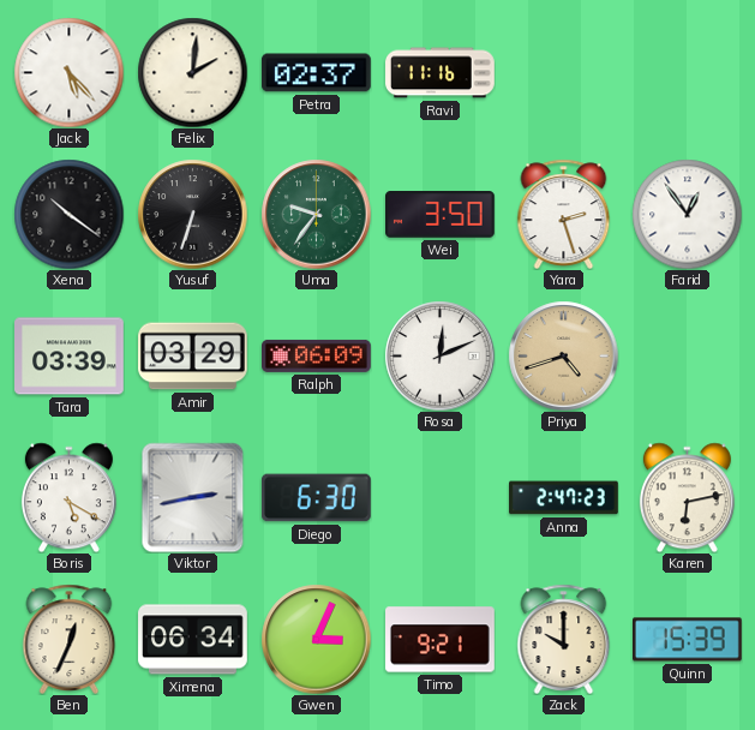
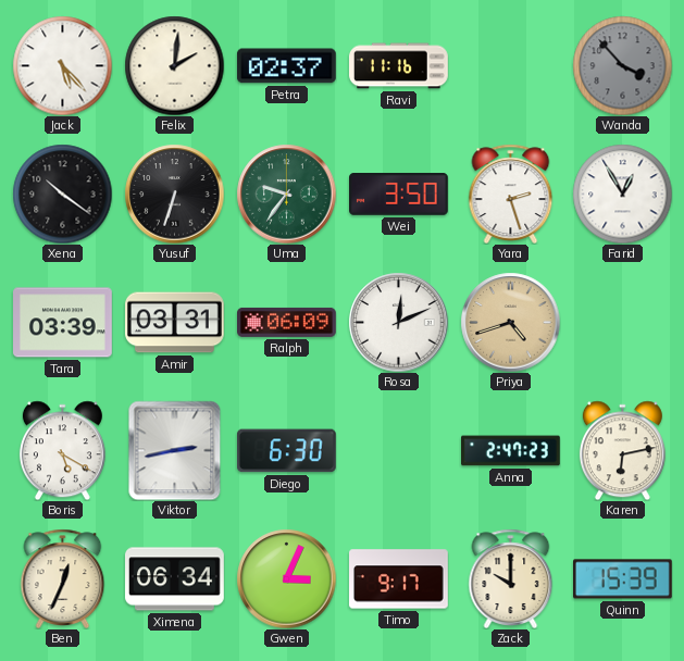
Wanda: none -> 3:53 (622, 65)
Farid: 12:54 -> 12:55 (622, 194)
Amir: 03:29 -> 03:31 (175, 323)
Timo: 9:21 -> 9:17 (399, 579)
